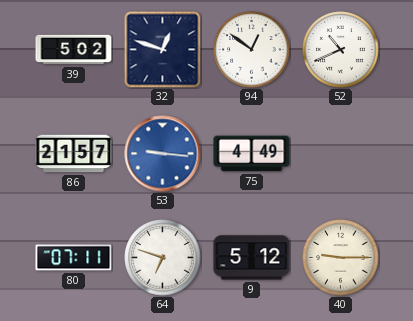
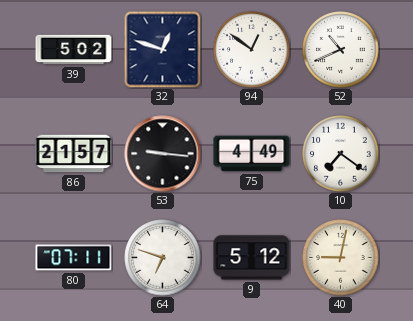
53 dial: blue -> black (163, 154)
10: none -> 7:21 (341, 154)
40: 9:15 -> 9:02 (341, 258)
